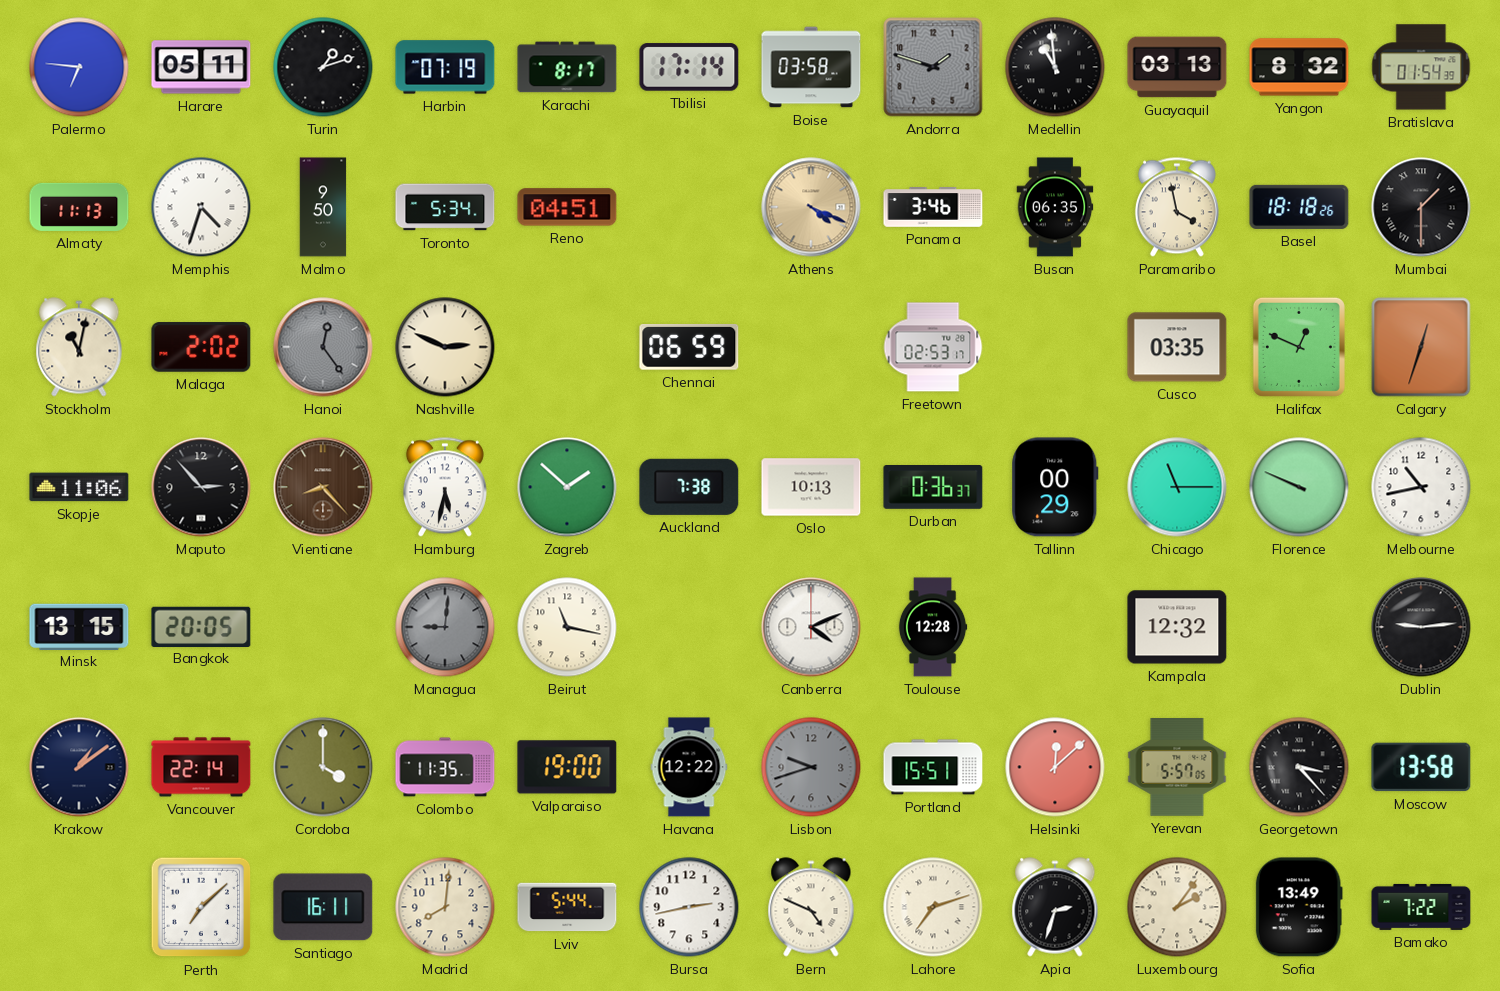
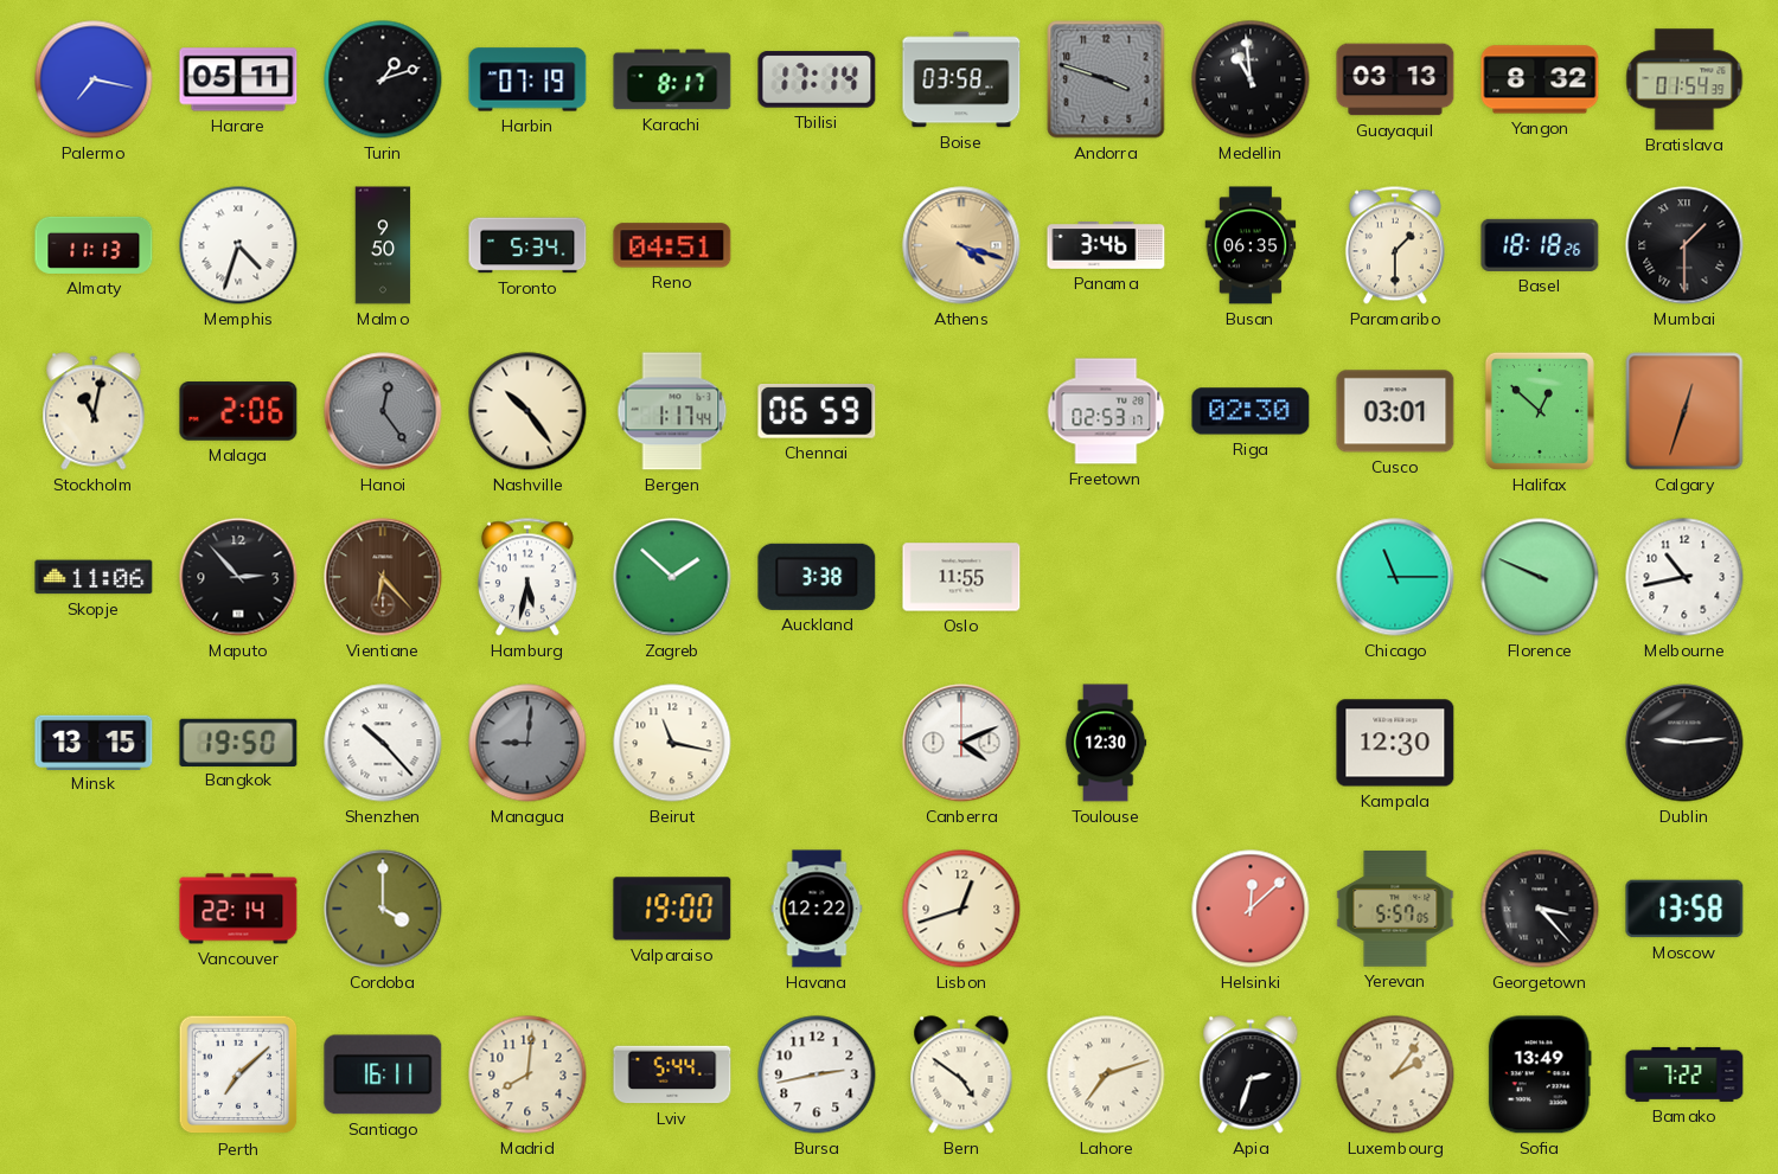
Palermo: 6:46 -> 7:17 (94, 79)
Andorra: 1:48 -> 3:48 (1106, 79)
Athens: 4:19 -> 4:18 (961, 245)
Paramaribo: 3:58 -> 1:30 (1395, 245)
Malaga: 2:02 -> 2:06 (238, 411)
Nashville: 2:49 -> 10:24 (527, 411)
Bergen: none -> 1:17 (672, 411)
Riga: none -> 02:30 (1251, 411)
Cusco: 03:35 -> 03:01 (1395, 411)
Halifax: 12:49 -> 12:52 (1540, 411)
Vientiane: 8:23 -> 6:23 (383, 577)
Auckland: 7:38 -> 3:38 (817, 577)
Oslo: 10:13 -> 11:55 (961, 577)
Durban: 0:36 -> none (933, 488)
Tallinn: 00:29 -> none (1055, 487)
Bangkok: 20:05 -> 19:50 (238, 742)
Shenzhen: none -> 10:23 (383, 743)
Toulouse: 12:28 -> 12:30 (1106, 743)
Kampala: 12:32 -> 12:30 (1395, 743)
Krakow: 1:09 -> none (79, 767)
Colombo: 11:35 -> none (445, 767)
Lisbon: 9:42 -> 12:42 (961, 909)
Lisbon dial: grey -> cream (961, 909)
Portland: 15:51 -> none (933, 767)
Bern: 4:49 -> 4:51 (961, 1074)
